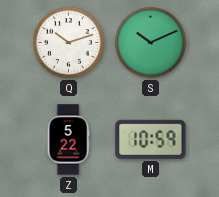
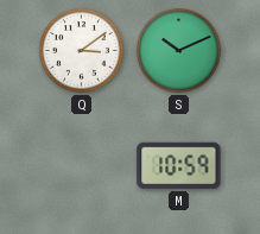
Q: 10:12 -> 3:09 (82, 51)
Z: 5:22 -> none (68, 140)
